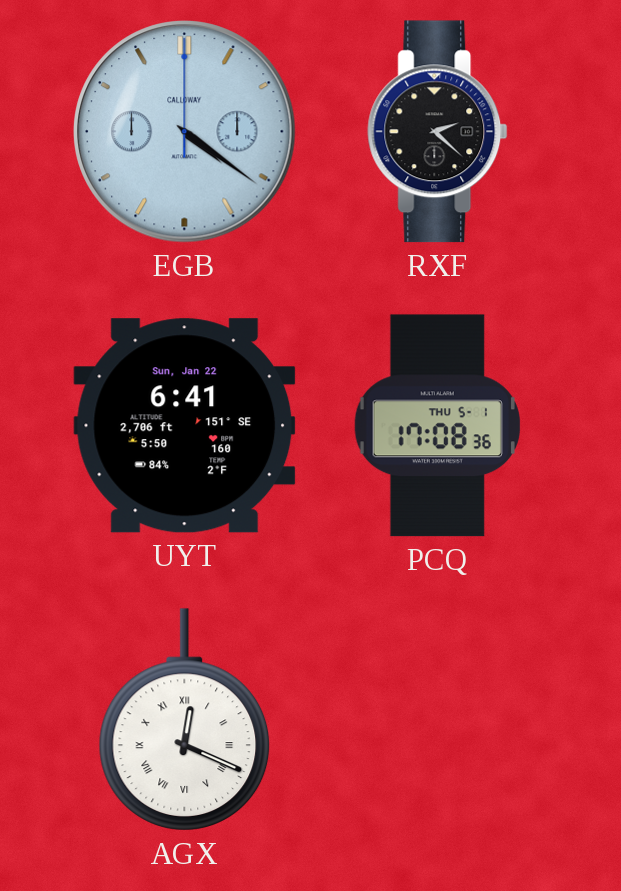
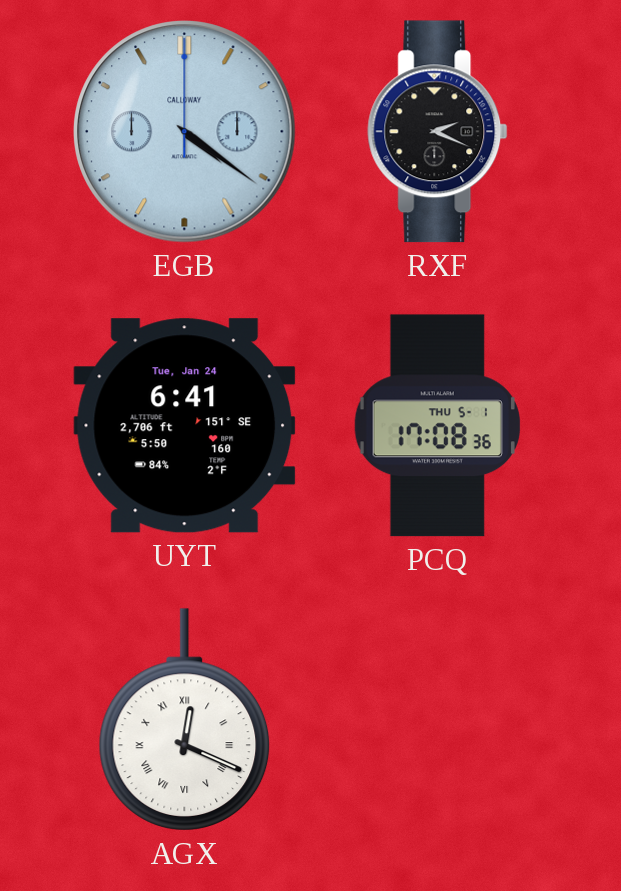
RXF: 2:22 -> 2:19 (438, 132)
UYT date: Sun, Jan 22 -> Tue, Jan 24 (185, 426)
